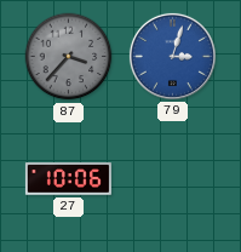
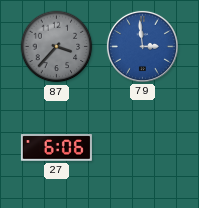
79: 3:03 -> 2:59 (142, 46)
27: 10:06 -> 6:06 (56, 148)
